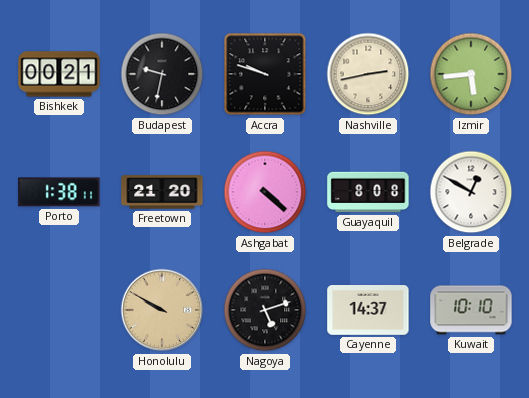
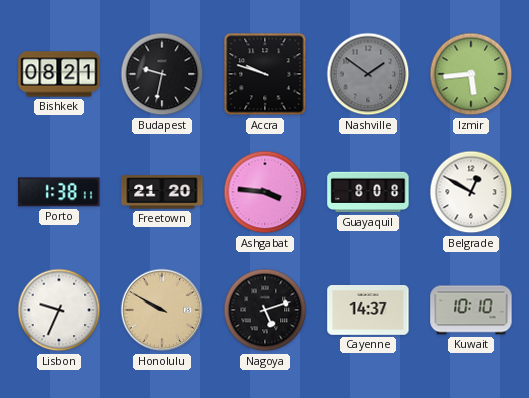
Bishkek: 00:21 -> 08:21 (59, 74)
Nashville: 2:43 -> 1:51 (368, 74)
Nashville dial: cream -> grey (368, 74)
Ashgabat: 4:22 -> 3:46 (265, 192)
Lisbon: none -> 9:34 (59, 310)
